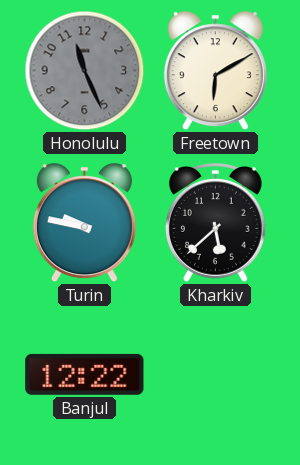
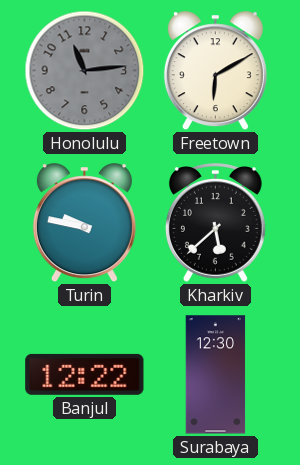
Honolulu: 11:26 -> 11:14 (85, 71)
Surabaya: none -> 12:30 (216, 375)
